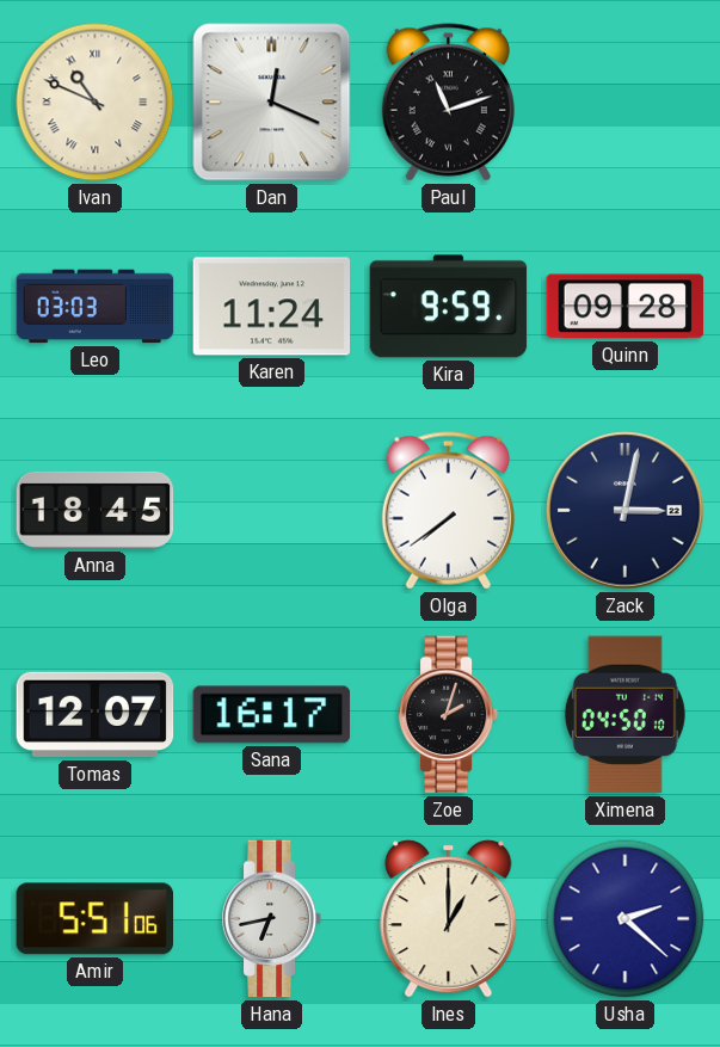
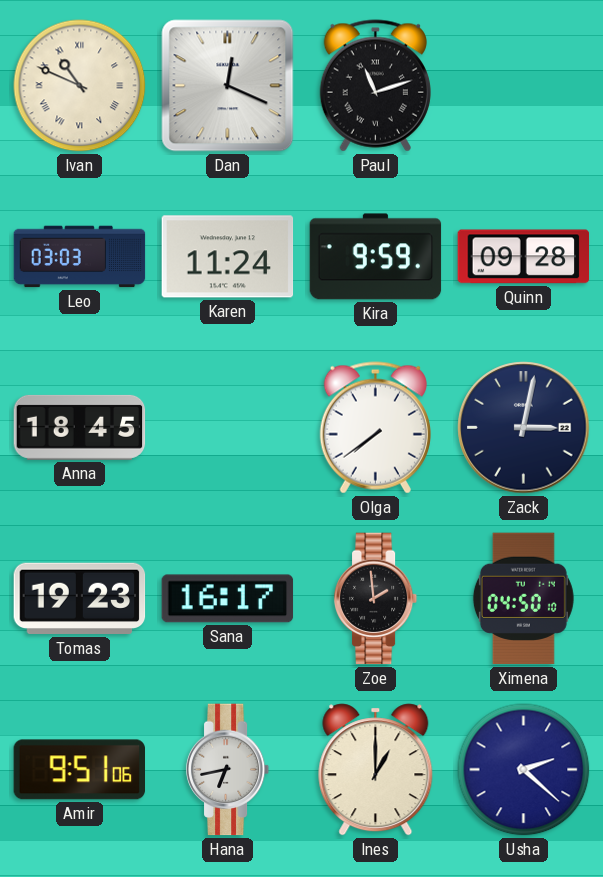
Tomas: 12:07 -> 19:23 (80, 599)
Zoe: 2:03 -> 1:59 (376, 599)
Amir: 5:51 -> 9:51 (79, 770)
